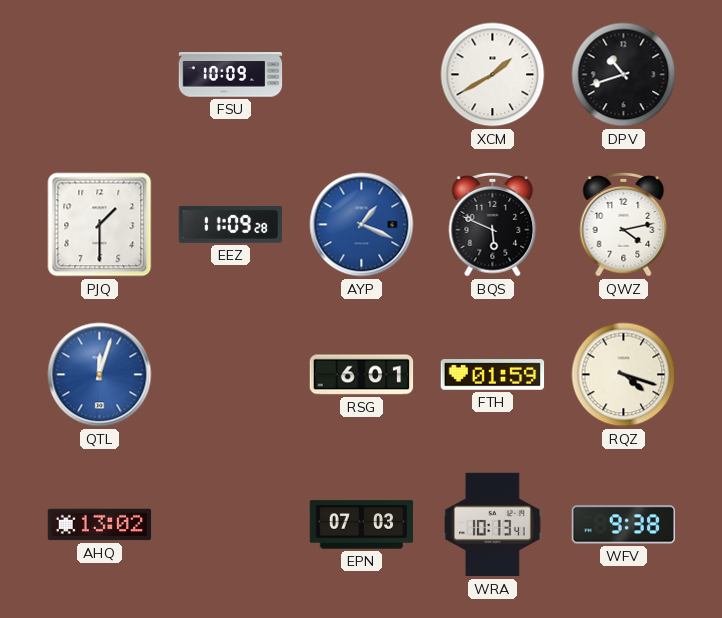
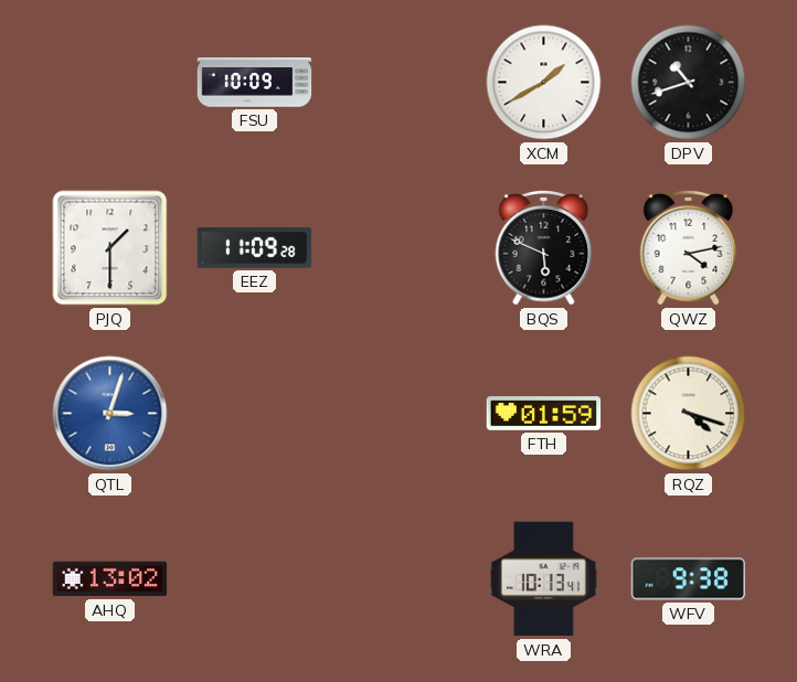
AYP: 1:19 -> none (362, 225)
QTL: 12:03 -> 3:03 (110, 414)
RSG: 6:01 -> none (362, 375)
EPN: 07:03 -> none (362, 525)
